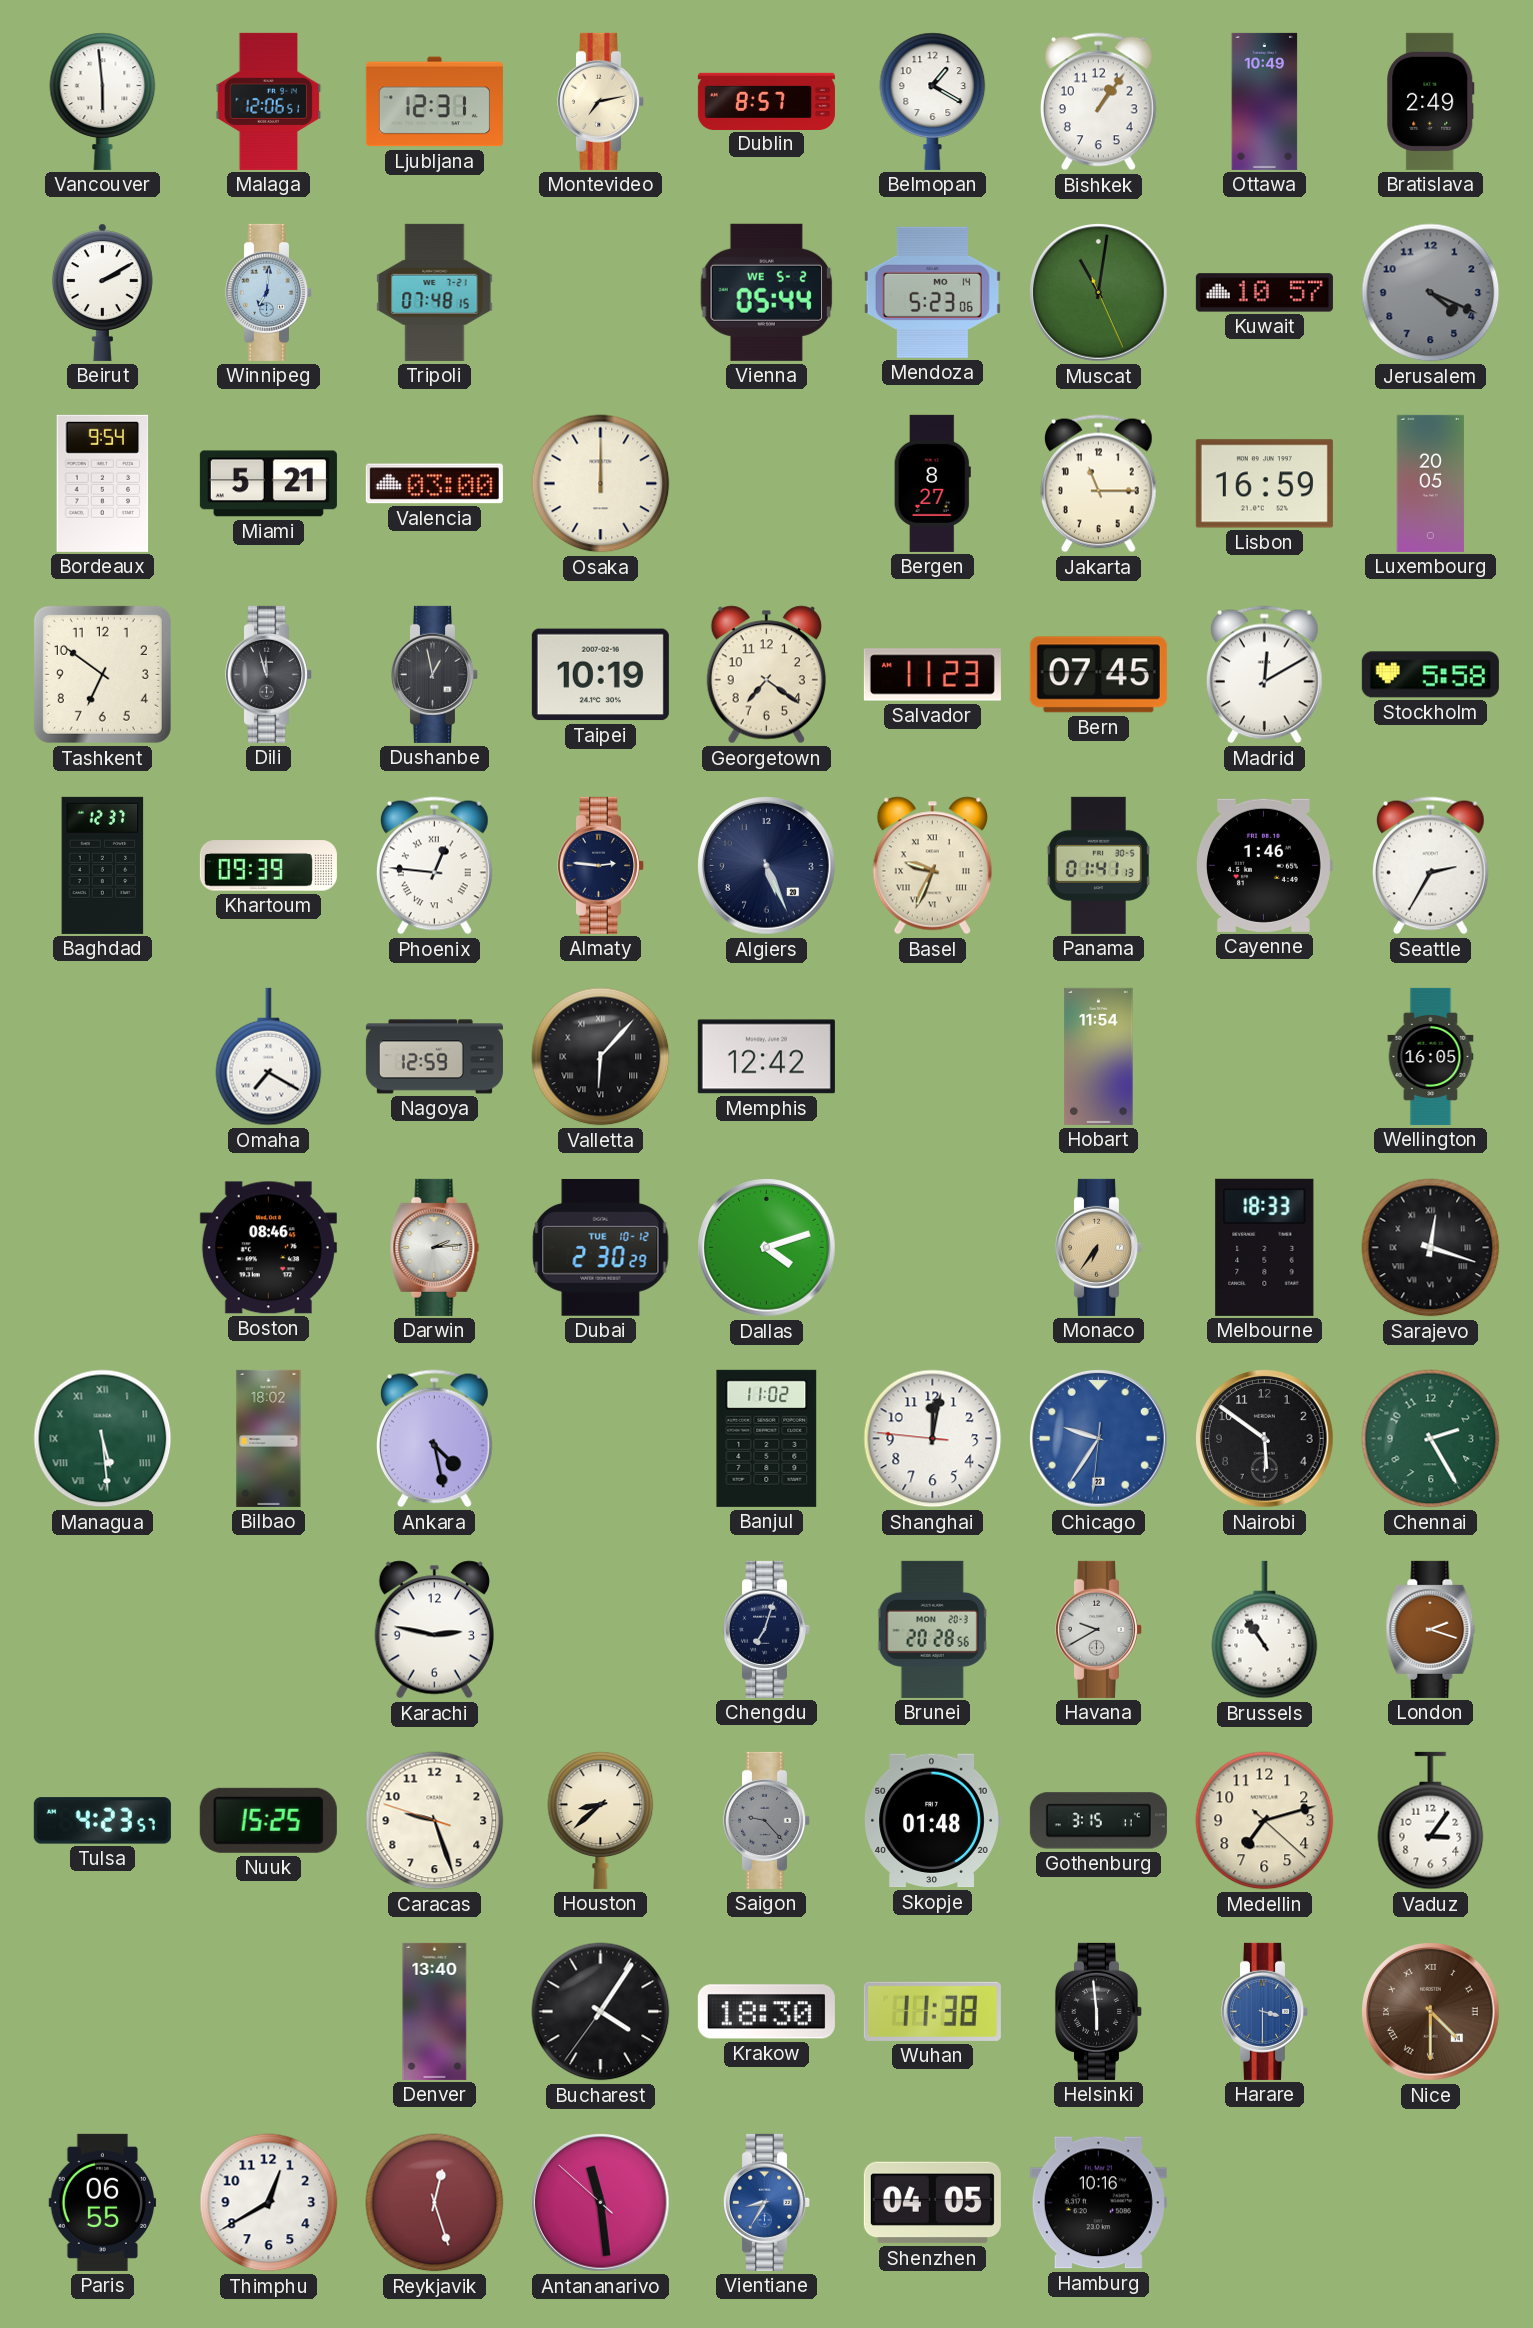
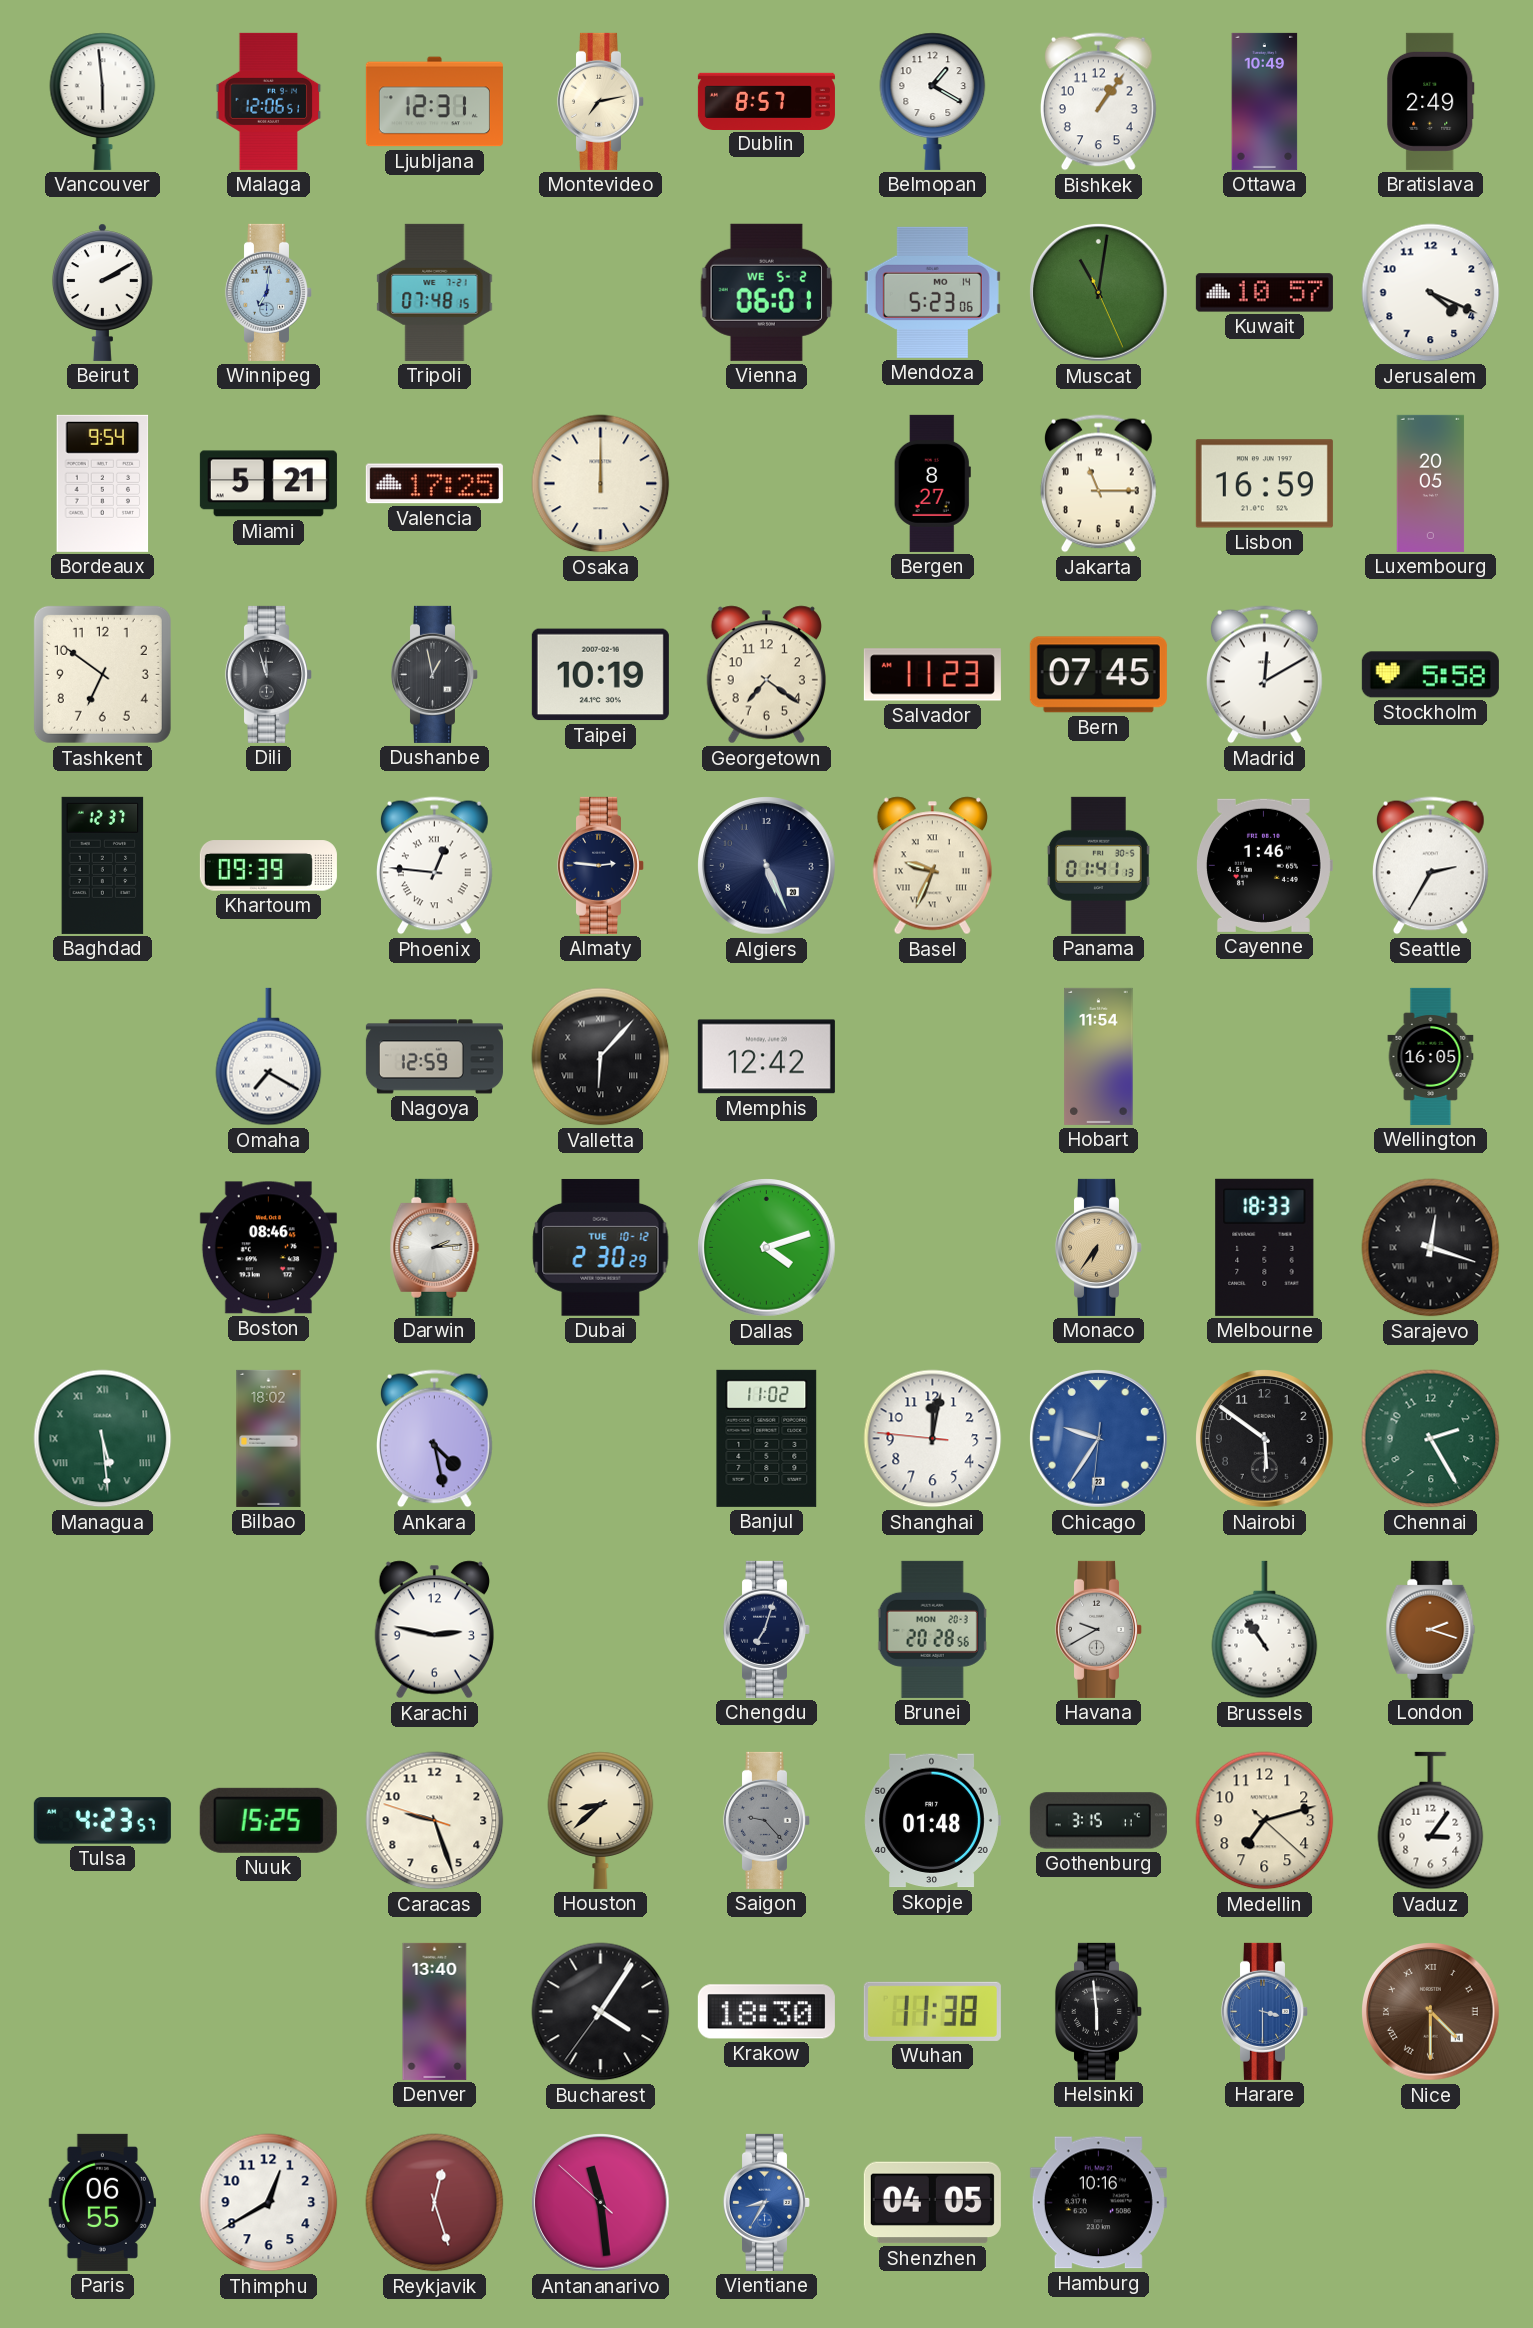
Vienna: 05:44 -> 06:01 (767, 292)
Jerusalem dial: grey -> white (1431, 293)
Valencia: 03:00 -> 17:25 (434, 484)
